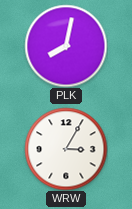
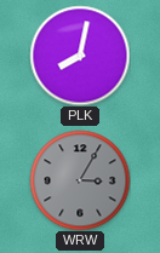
WRW dial: white -> grey (80, 180)
